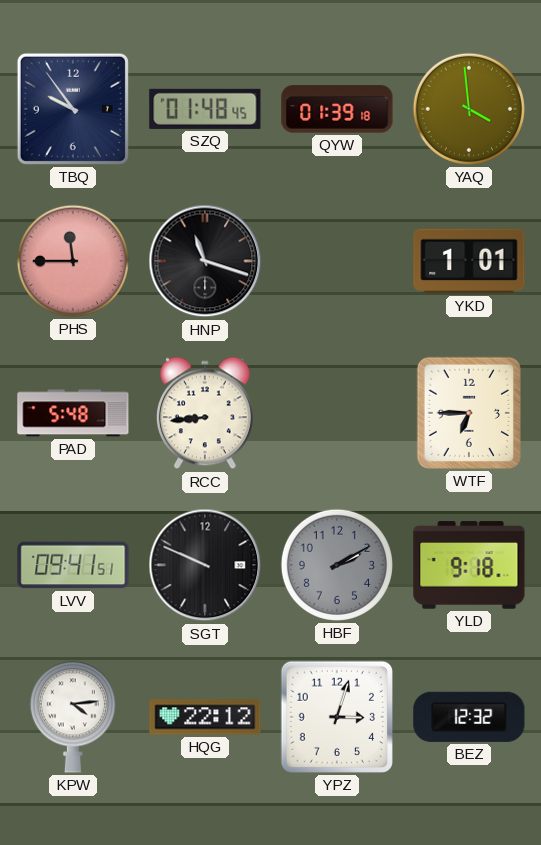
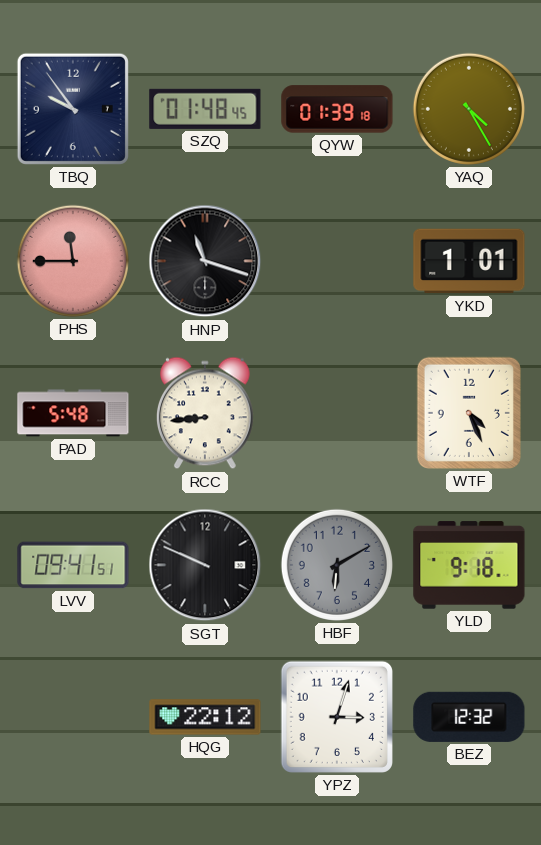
YAQ: 3:59 -> 4:25 (469, 109)
WTF: 6:45 -> 4:26 (469, 413)
HBF: 2:10 -> 6:10 (337, 565)
KPW: 4:14 -> none (73, 717)
